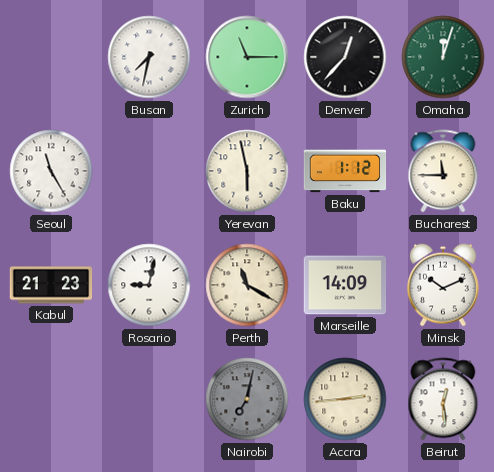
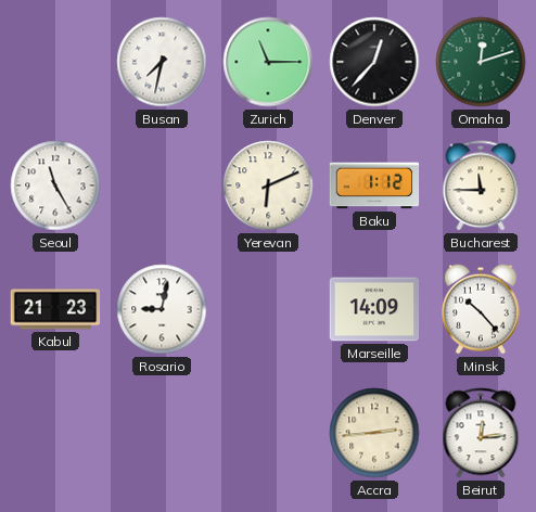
Omaha: 12:03 -> 12:12 (481, 62)
Yerevan: 5:58 -> 6:11 (268, 185)
Perth: 11:20 -> none (247, 285)
Minsk: 10:11 -> 10:23 (481, 309)
Nairobi: 7:02 -> none (247, 399)
Beirut: 12:29 -> 12:14 (481, 433)
